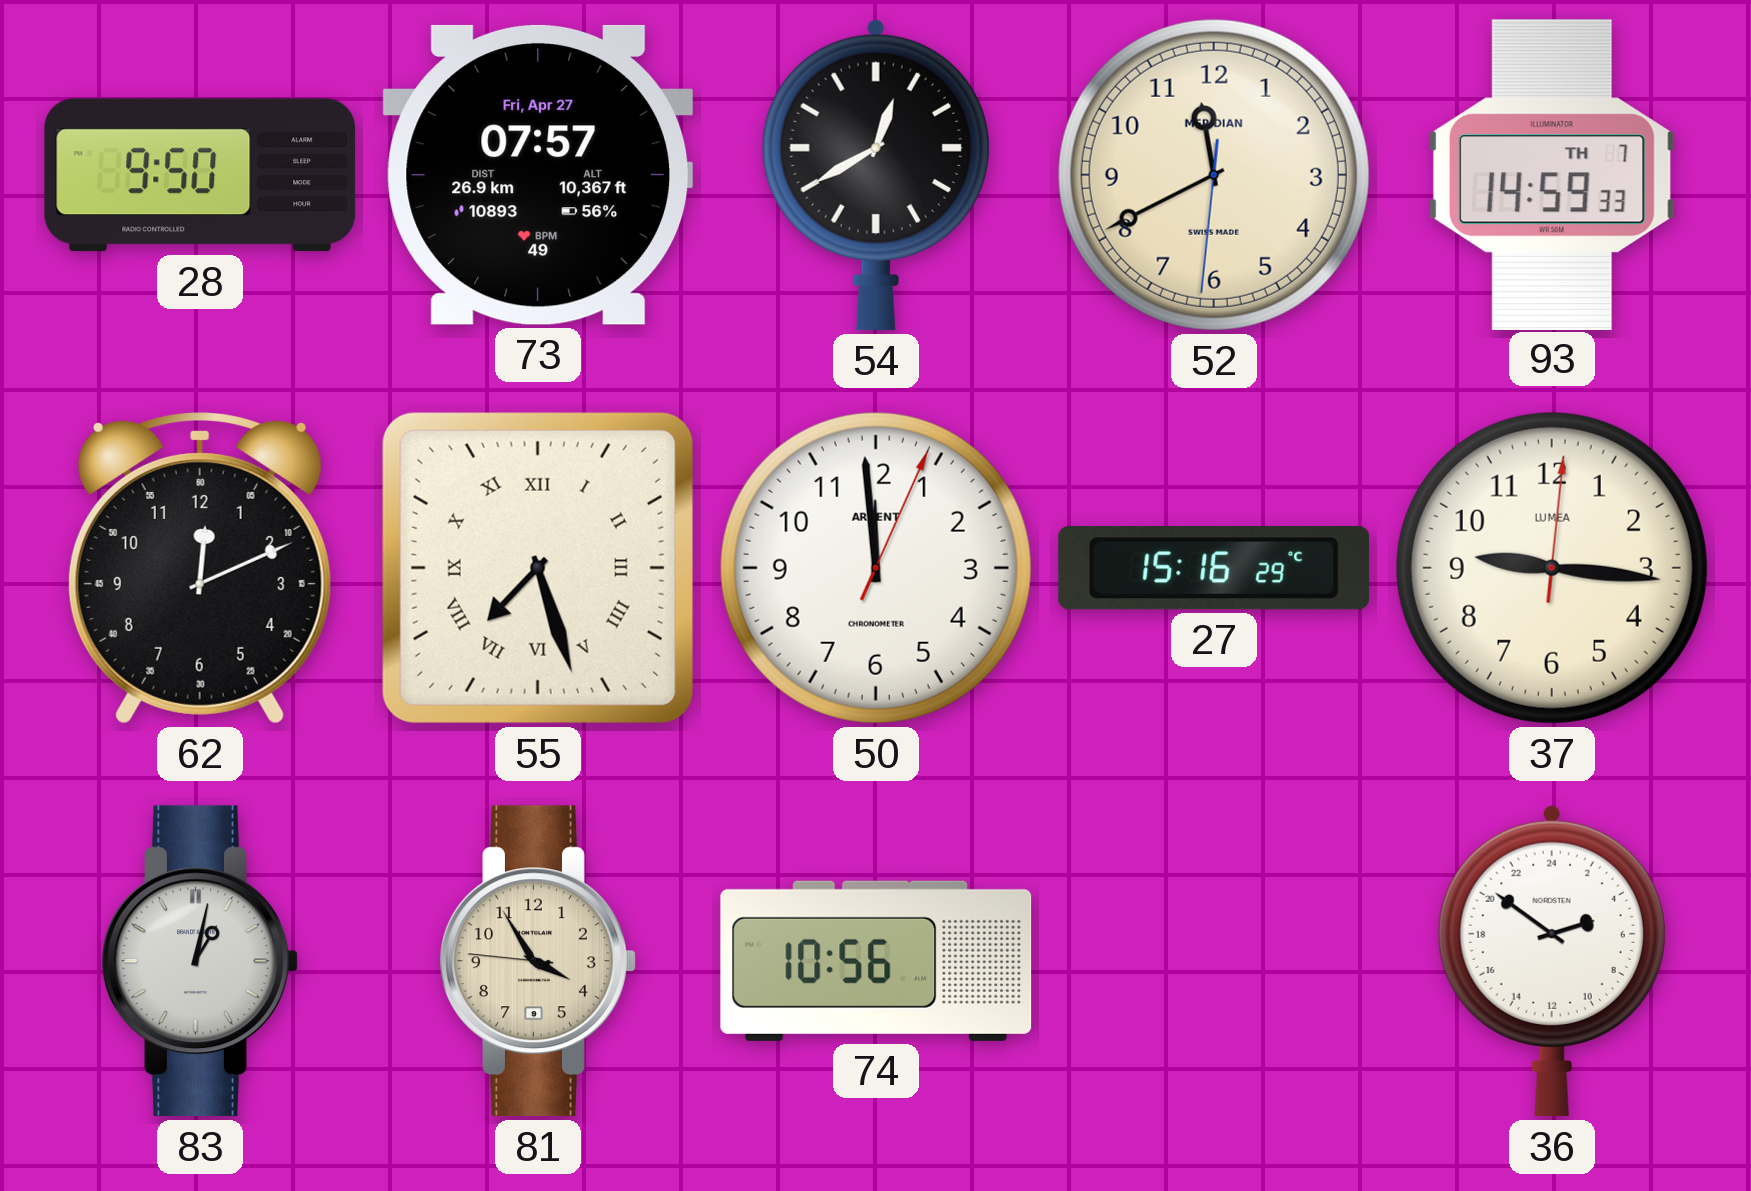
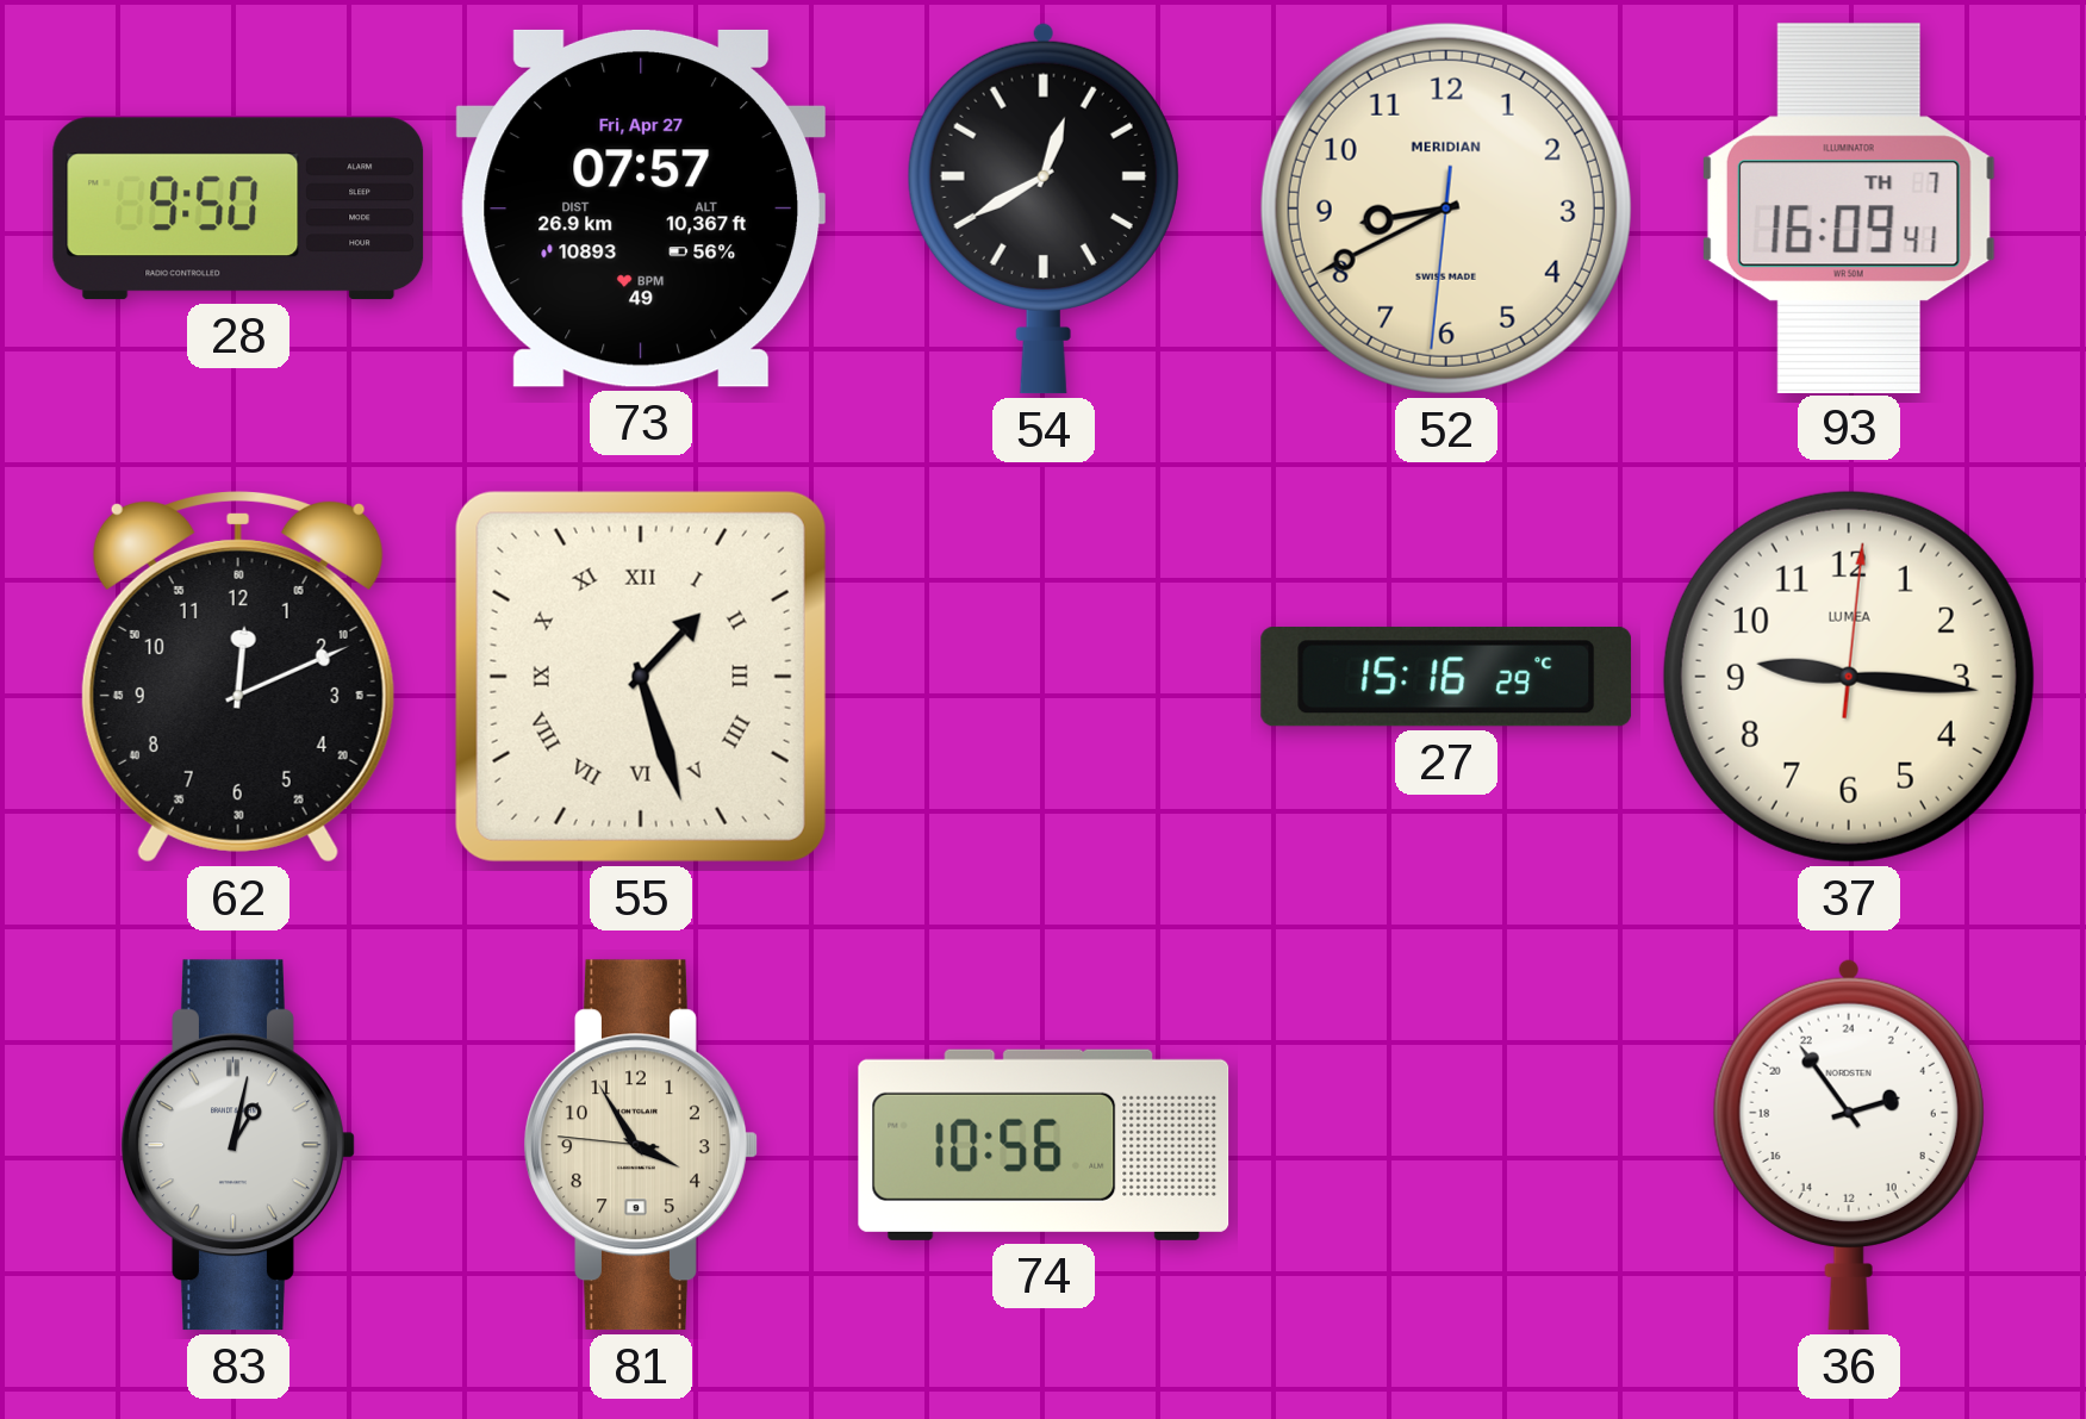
52: 11:40 -> 8:40 (1446, 209)
93: 14:59 -> 16:09 (1849, 207)
55: 7:27 -> 1:27 (641, 677)
50: 11:59 -> none (876, 568)
36: 4:51 -> 4:54 (1849, 1145)
